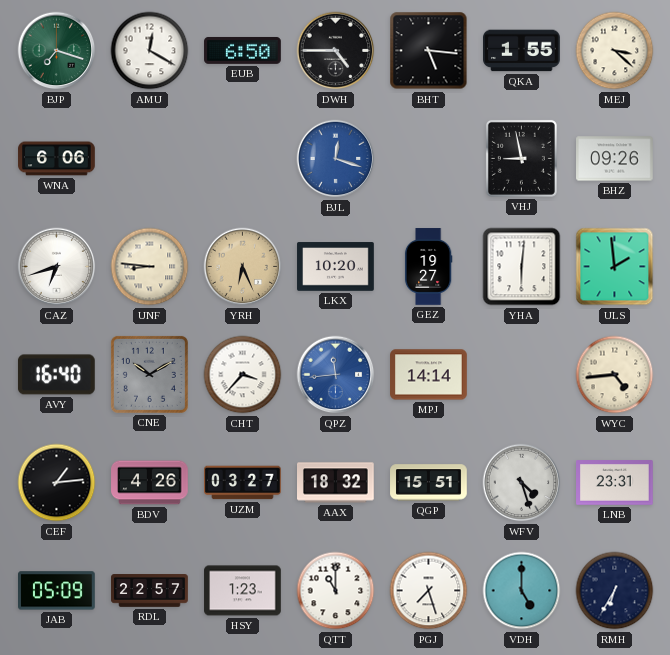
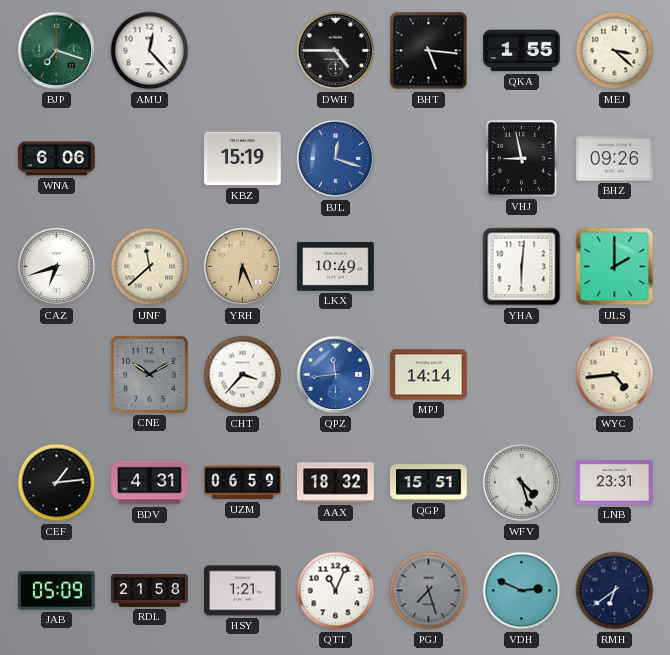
AMU: 12:20 -> 12:23 (150, 51)
EUB: 6:50 -> none (243, 50)
KBZ: none -> 15:19 (243, 159)
UNF: 8:46 -> 11:38 (150, 267)
LKX: 10:20 -> 10:49 (336, 267)
GEZ: 19:27 -> none (428, 267)
ULS: 1:59 -> 2:00 (615, 267)
AVY: 16:40 -> none (56, 375)
BDV: 4:26 -> 4:31 (150, 483)
UZM: 03:27 -> 06:59 (243, 483)
RDL: 22:57 -> 21:58 (150, 591)
HSY: 1:23 -> 1:21 (243, 591)
QTT: 11:00 -> 11:04 (336, 591)
PGJ dial: white -> grey (429, 591)
VDH: 5:00 -> 2:49 (522, 591)
RMH: 6:35 -> 6:39 (615, 591)
